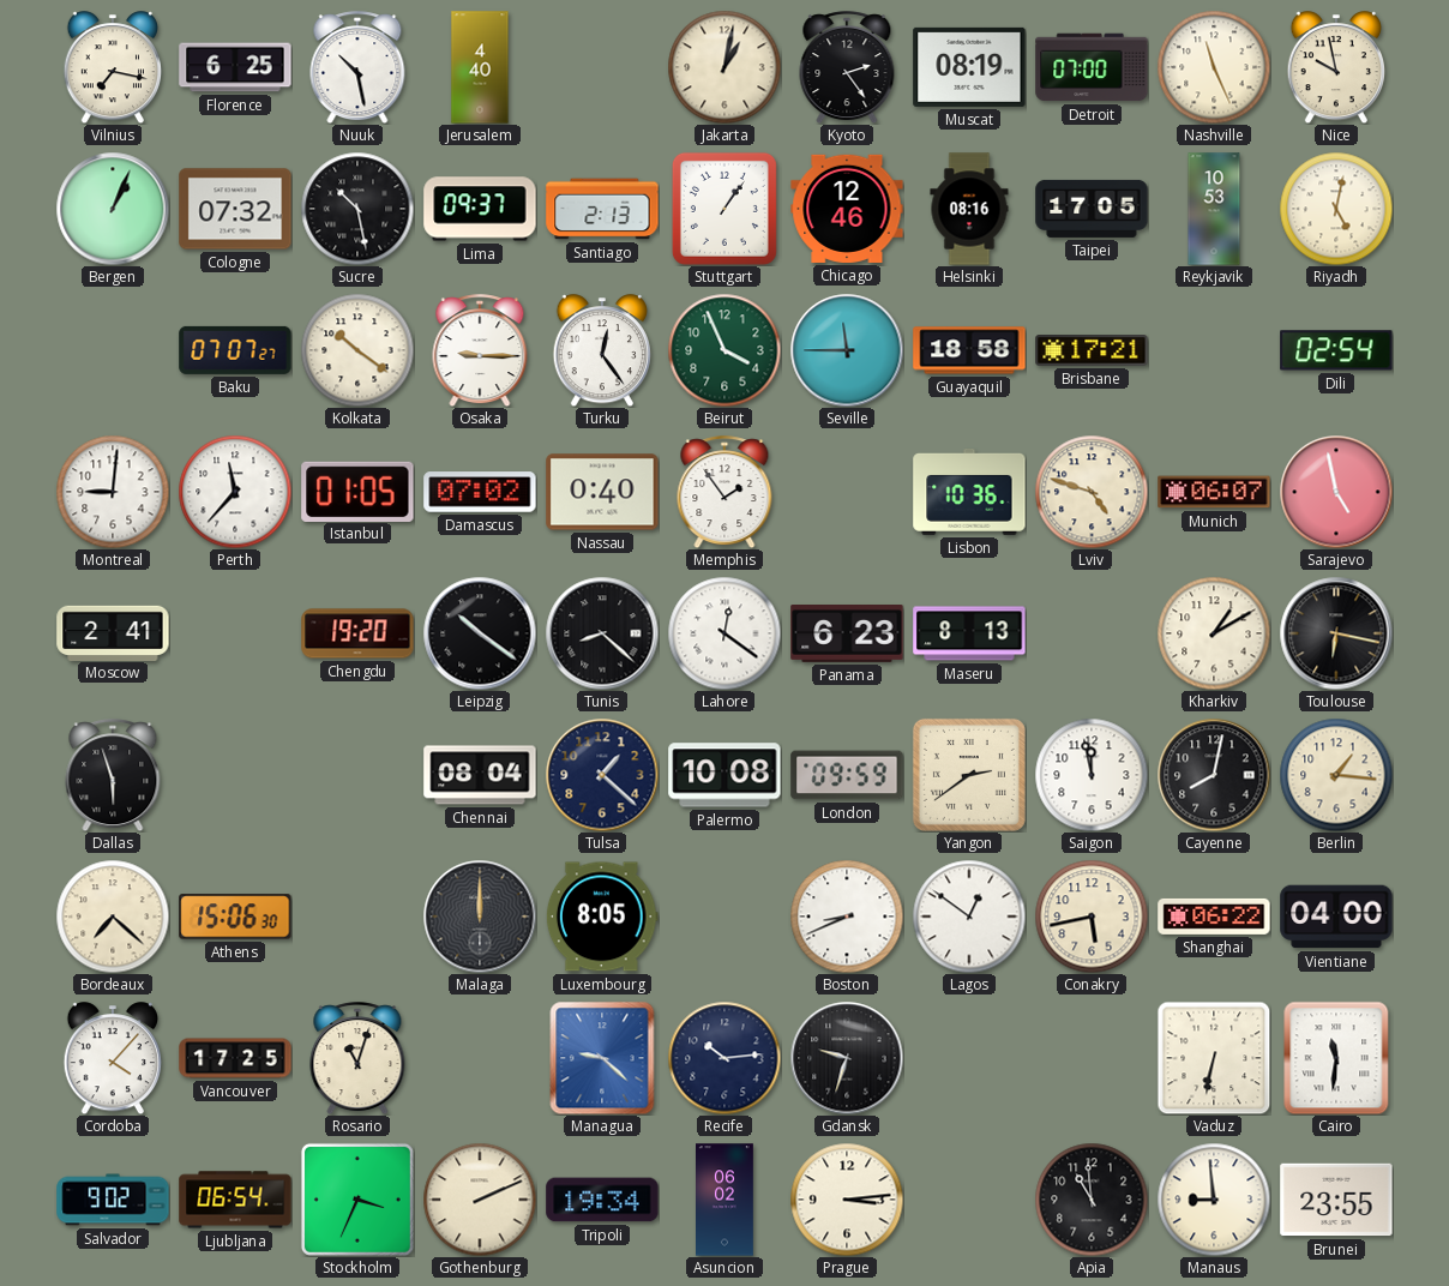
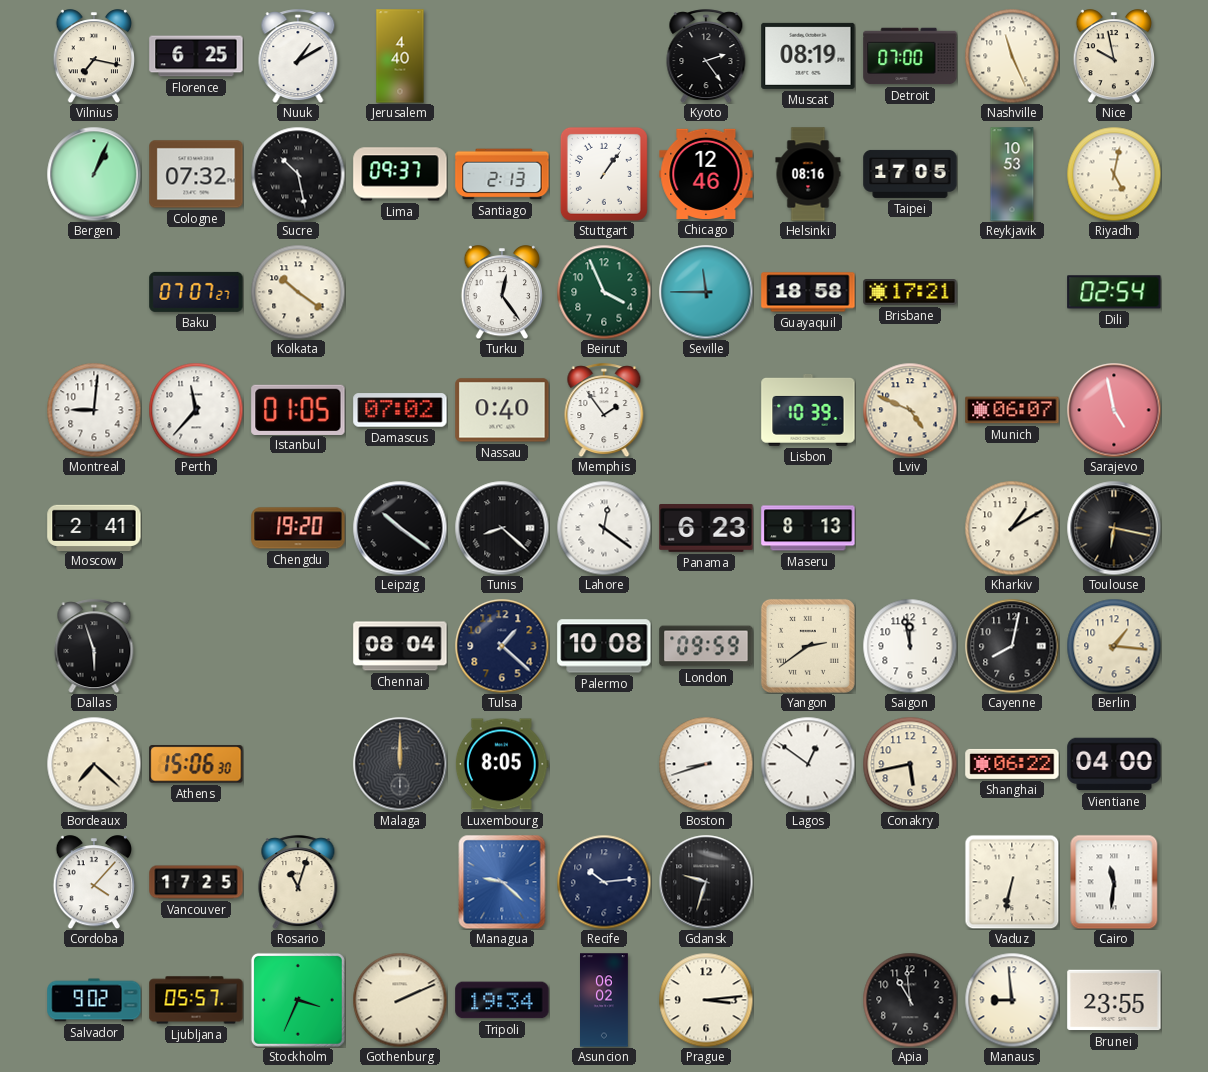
Nuuk: 10:28 -> 1:10 (298, 56)
Jakarta: 1:02 -> none (725, 67)
Osaka: 9:15 -> none (480, 350)
Lisbon: 10:36 -> 10:39 (808, 411)
Lviv: 4:48 -> 4:49 (910, 410)
Boston: 8:41 -> 8:42 (706, 764)
Ljubljana: 06:54 -> 05:57 (196, 1000)
